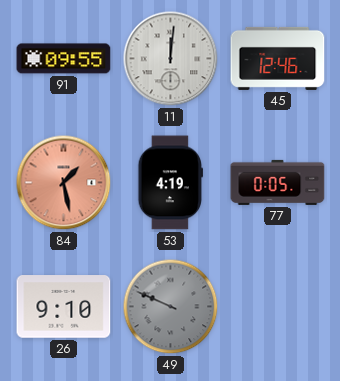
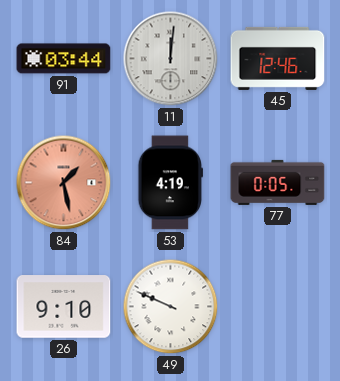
91: 09:55 -> 03:44 (64, 59)
49 dial: grey -> white (171, 307)
